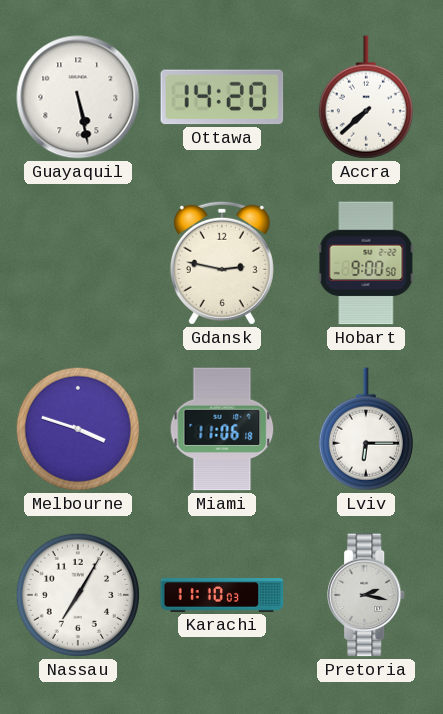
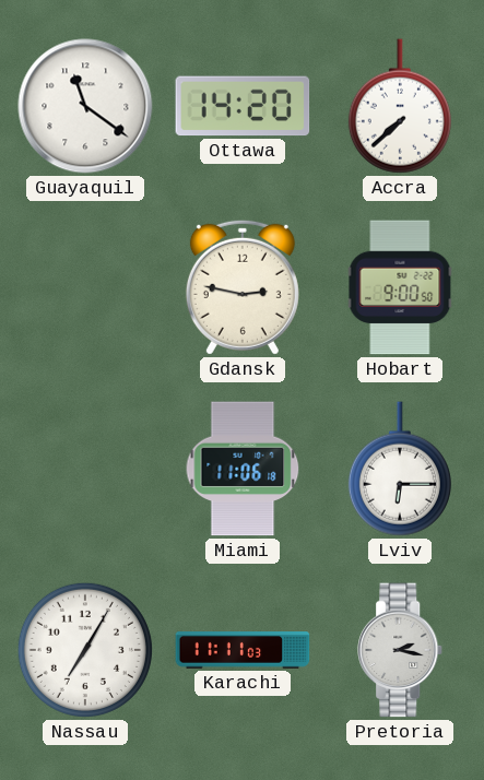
Guayaquil: 5:28 -> 11:21 (85, 106)
Melbourne: 3:48 -> none (78, 429)
Karachi: 11:10 -> 11:11 (243, 650)
